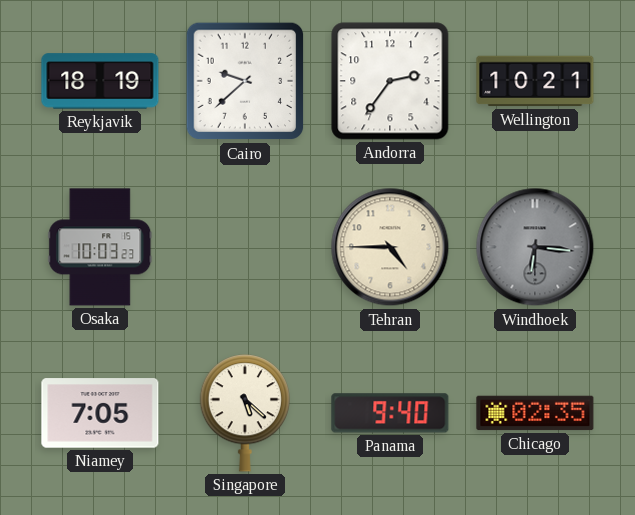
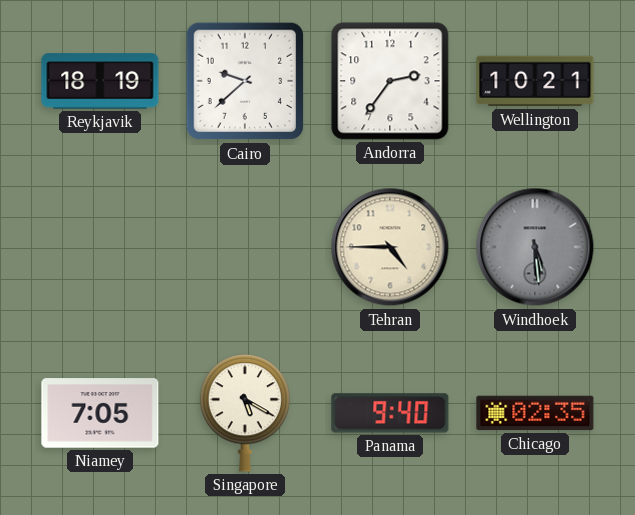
Osaka: 10:03 -> none (100, 247)
Windhoek: 6:16 -> 5:29 (535, 247)
Singapore: 5:22 -> 5:20 (244, 413)
